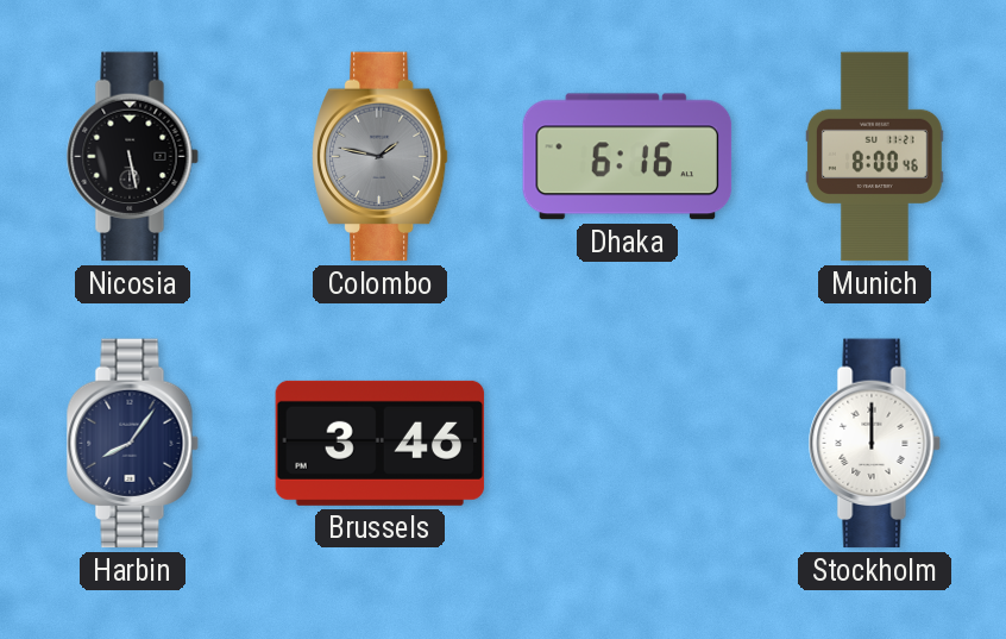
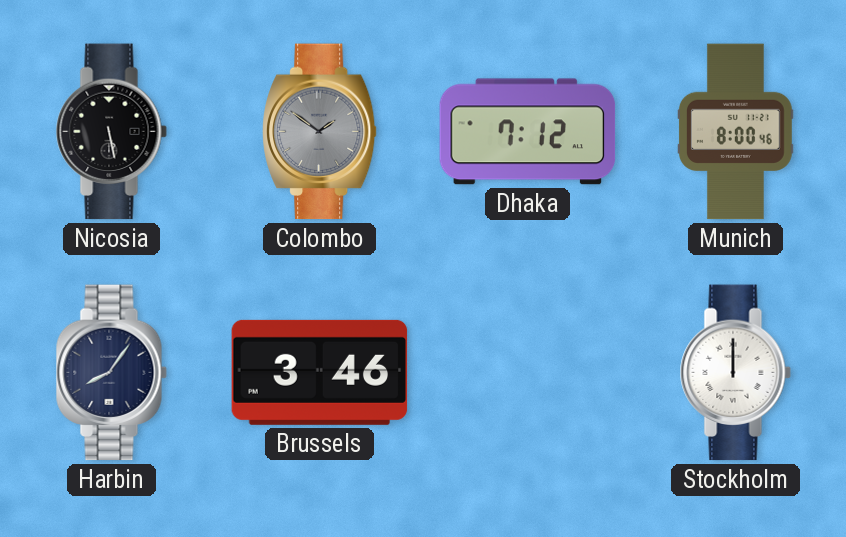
Colombo: 1:47 -> 1:51 (320, 132)
Dhaka: 6:16 -> 7:12 (528, 132)
